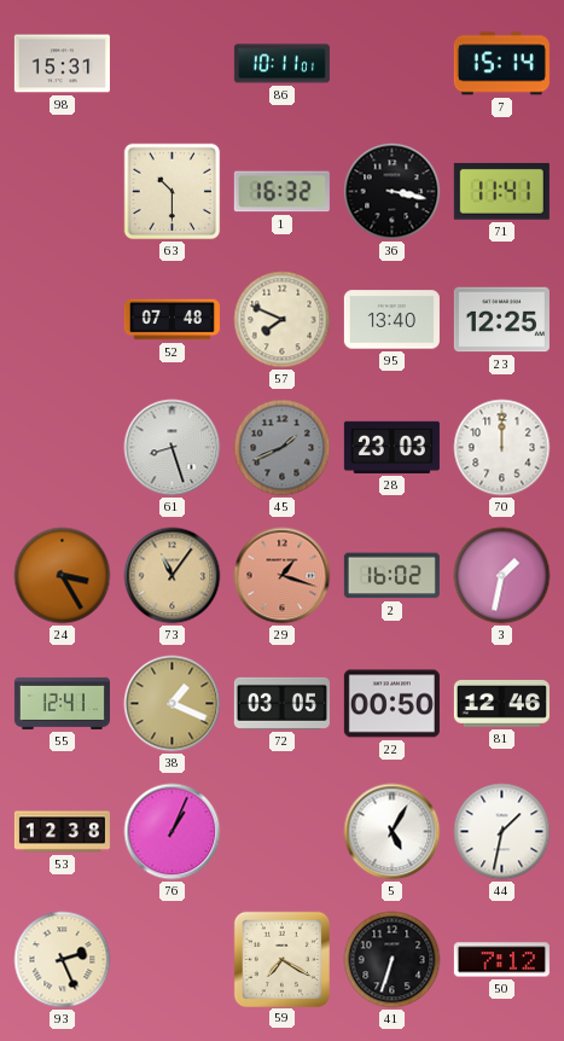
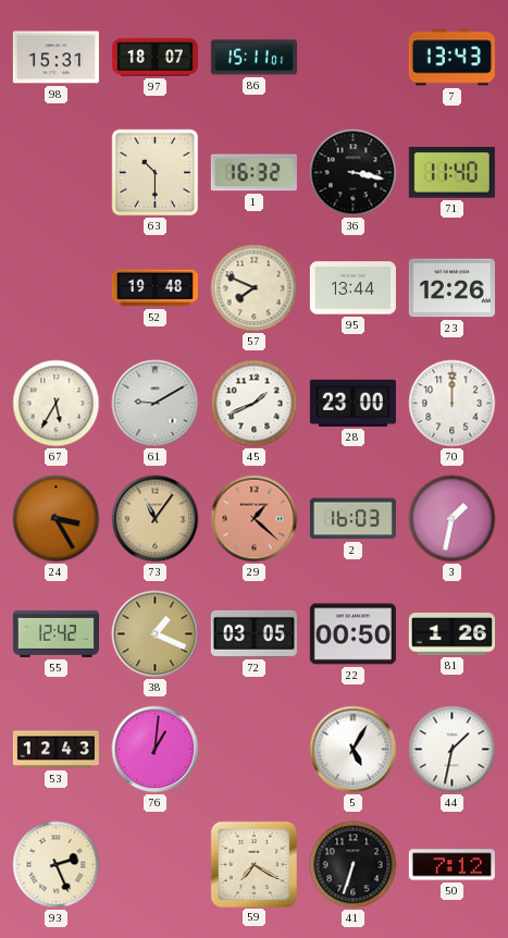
97: none -> 18:07 (154, 58)
86: 10:11 -> 15:11 (253, 58)
7: 15:14 -> 13:43 (451, 58)
71: 11:41 -> 11:40 (451, 172)
52: 07:48 -> 19:48 (154, 288)
95: 13:40 -> 13:44 (352, 288)
23: 12:25 -> 12:26 (451, 288)
67: none -> 5:35 (57, 404)
61: 8:27 -> 9:10 (156, 404)
45 dial: grey -> white (255, 404)
28: 23:03 -> 23:00 (352, 403)
29: 1:18 -> 1:22 (255, 519)
2: 16:02 -> 16:03 (352, 519)
55: 12:41 -> 12:42 (55, 633)
81: 12:46 -> 1:26 (451, 634)
53: 12:38 -> 12:43 (55, 750)
76: 1:04 -> 1:01 (156, 750)
